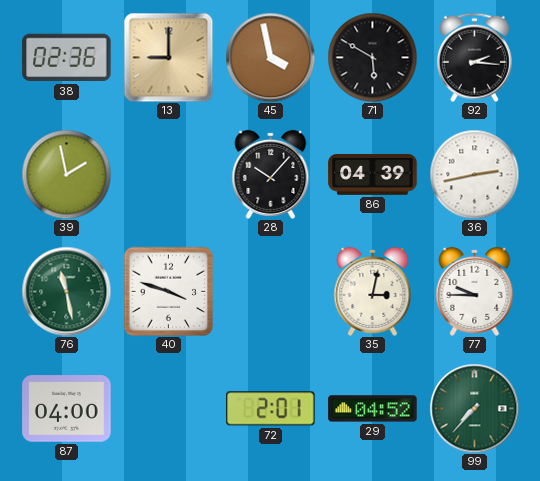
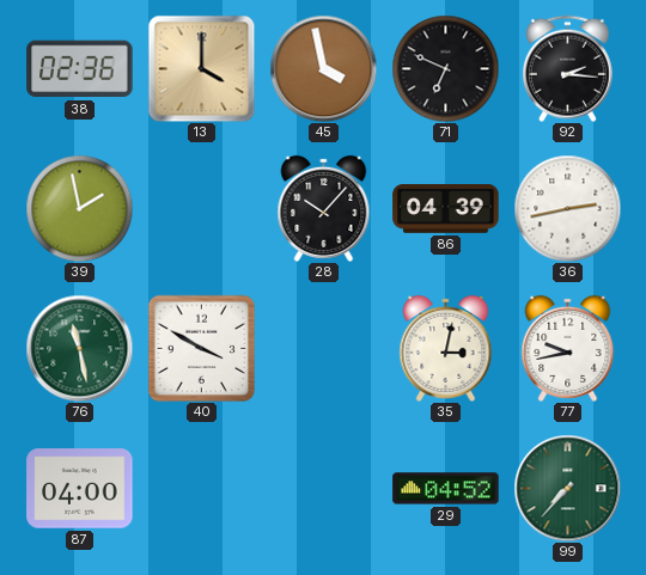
13: 9:00 -> 4:00 (201, 68)
71: 5:50 -> 6:49 (445, 68)
40: 3:48 -> 3:50 (201, 348)
77: 9:45 -> 9:43 (568, 348)
72: 2:01 -> none (271, 409)
